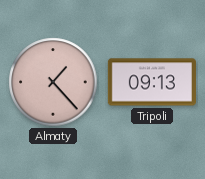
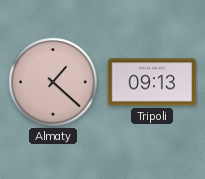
Almaty: 1:23 -> 1:22 (53, 82)
